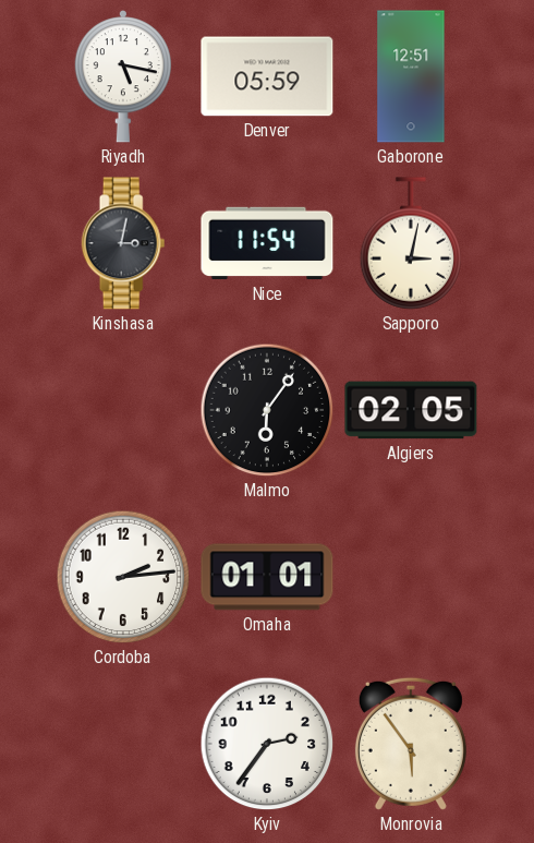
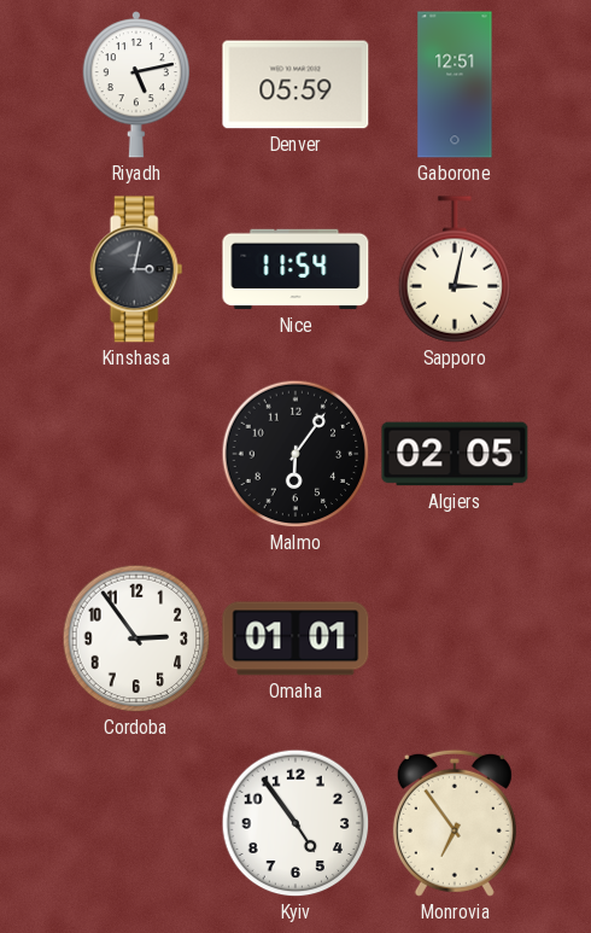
Riyadh: 5:17 -> 5:13 (135, 86)
Cordoba: 2:14 -> 2:54 (136, 638)
Kyiv: 2:36 -> 4:54 (295, 823)
Monrovia: 5:54 -> 6:54 (455, 823)
